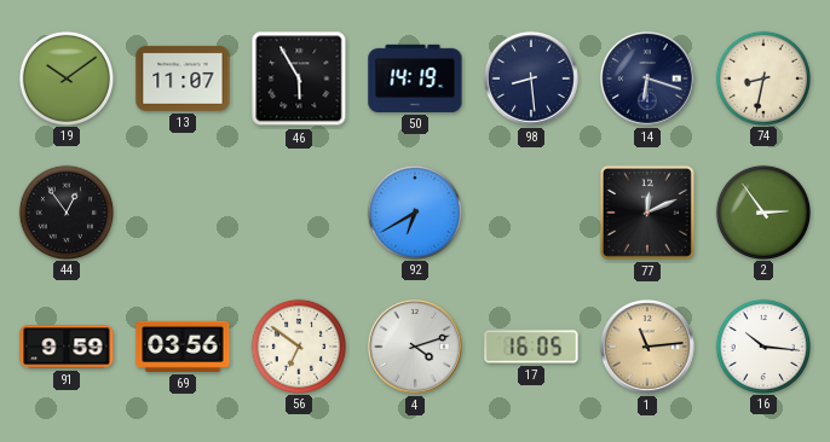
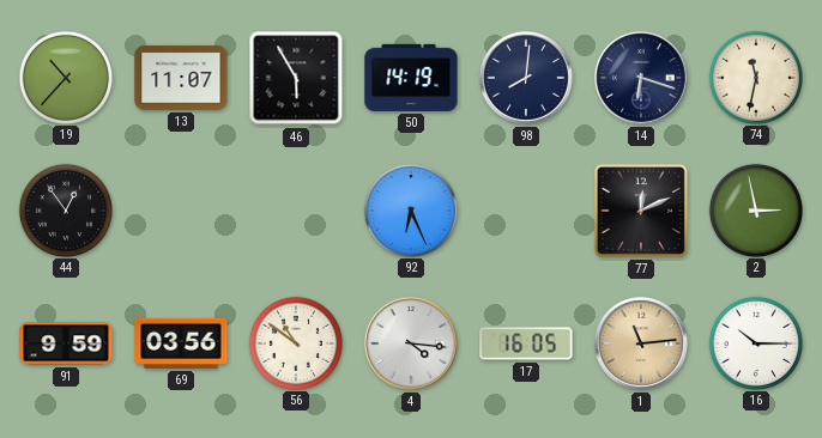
19: 10:09 -> 10:37 (65, 77)
98: 8:29 -> 8:01 (526, 78)
74: 8:32 -> 11:32 (755, 77)
92: 6:40 -> 6:26 (410, 209)
2: 2:54 -> 2:58 (755, 209)
56: 6:51 -> 10:51 (295, 342)
4: 4:12 -> 4:16 (411, 343)
16: 10:16 -> 10:15 (755, 342)
